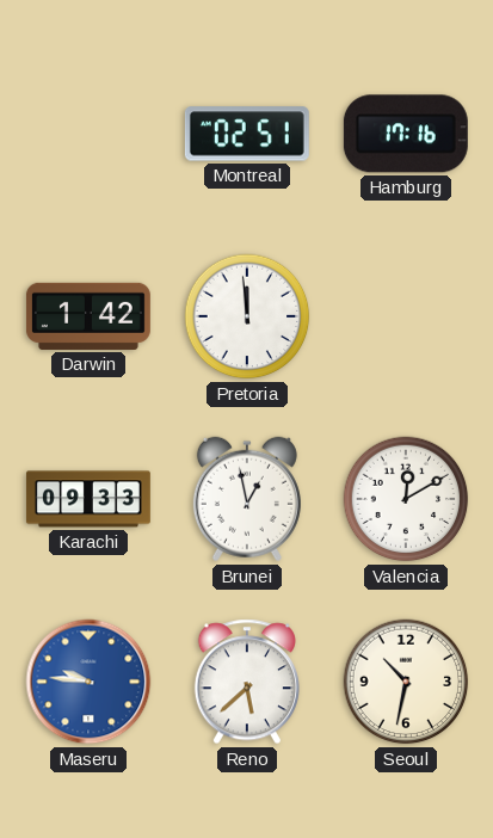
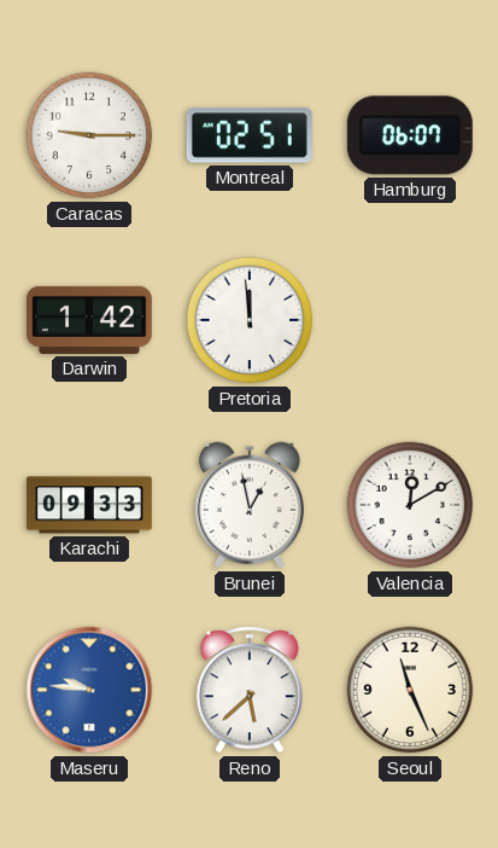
Caracas: none -> 9:15 (89, 135)
Hamburg: 17:16 -> 06:07 (410, 135)
Seoul: 10:32 -> 11:26 (410, 690)
